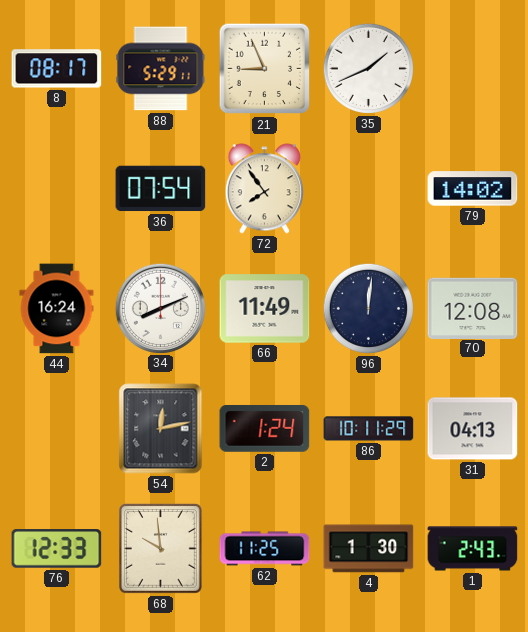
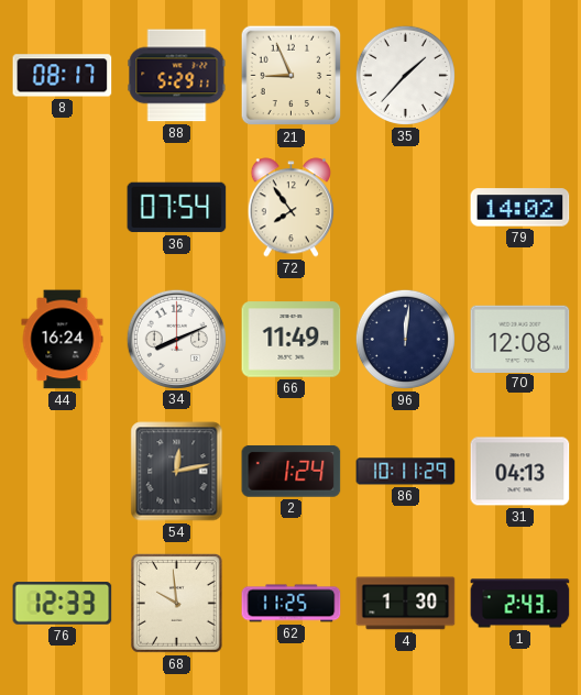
35: 1:41 -> 1:37 (405, 75)
